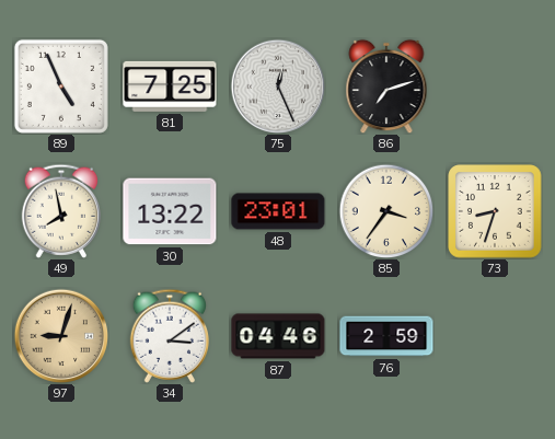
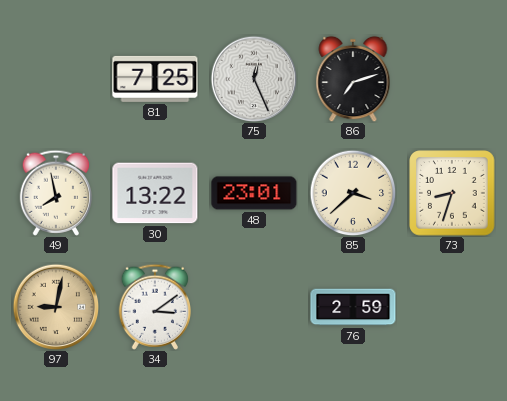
89: 4:56 -> none (61, 86)
85: 3:36 -> 3:38 (353, 193)
97: 9:03 -> 9:02 (56, 307)
87: 04:46 -> none (278, 336)
